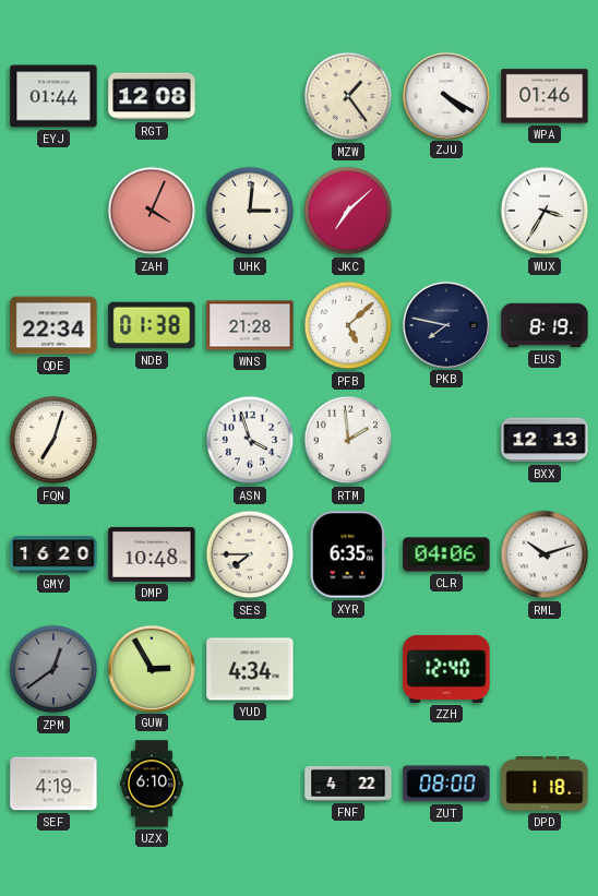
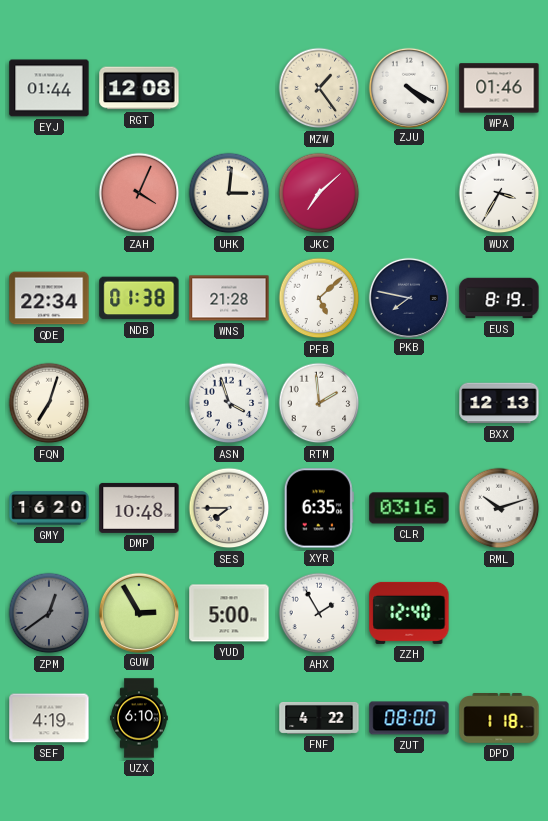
CLR: 04:06 -> 03:16 (409, 508)
YUD: 4:34 -> 5:00 (229, 613)
AHX: none -> 1:55 (319, 613)
